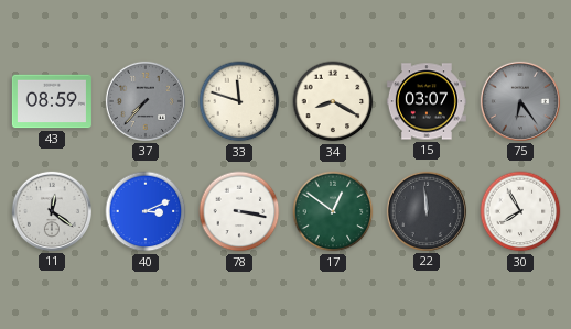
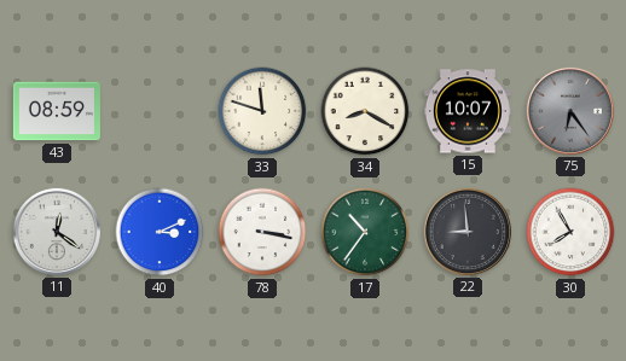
37: 7:37 -> none (146, 101)
15: 03:07 -> 10:07 (468, 111)
17: 12:51 -> 10:36 (365, 232)
22: 11:59 -> 8:59 (468, 232)
